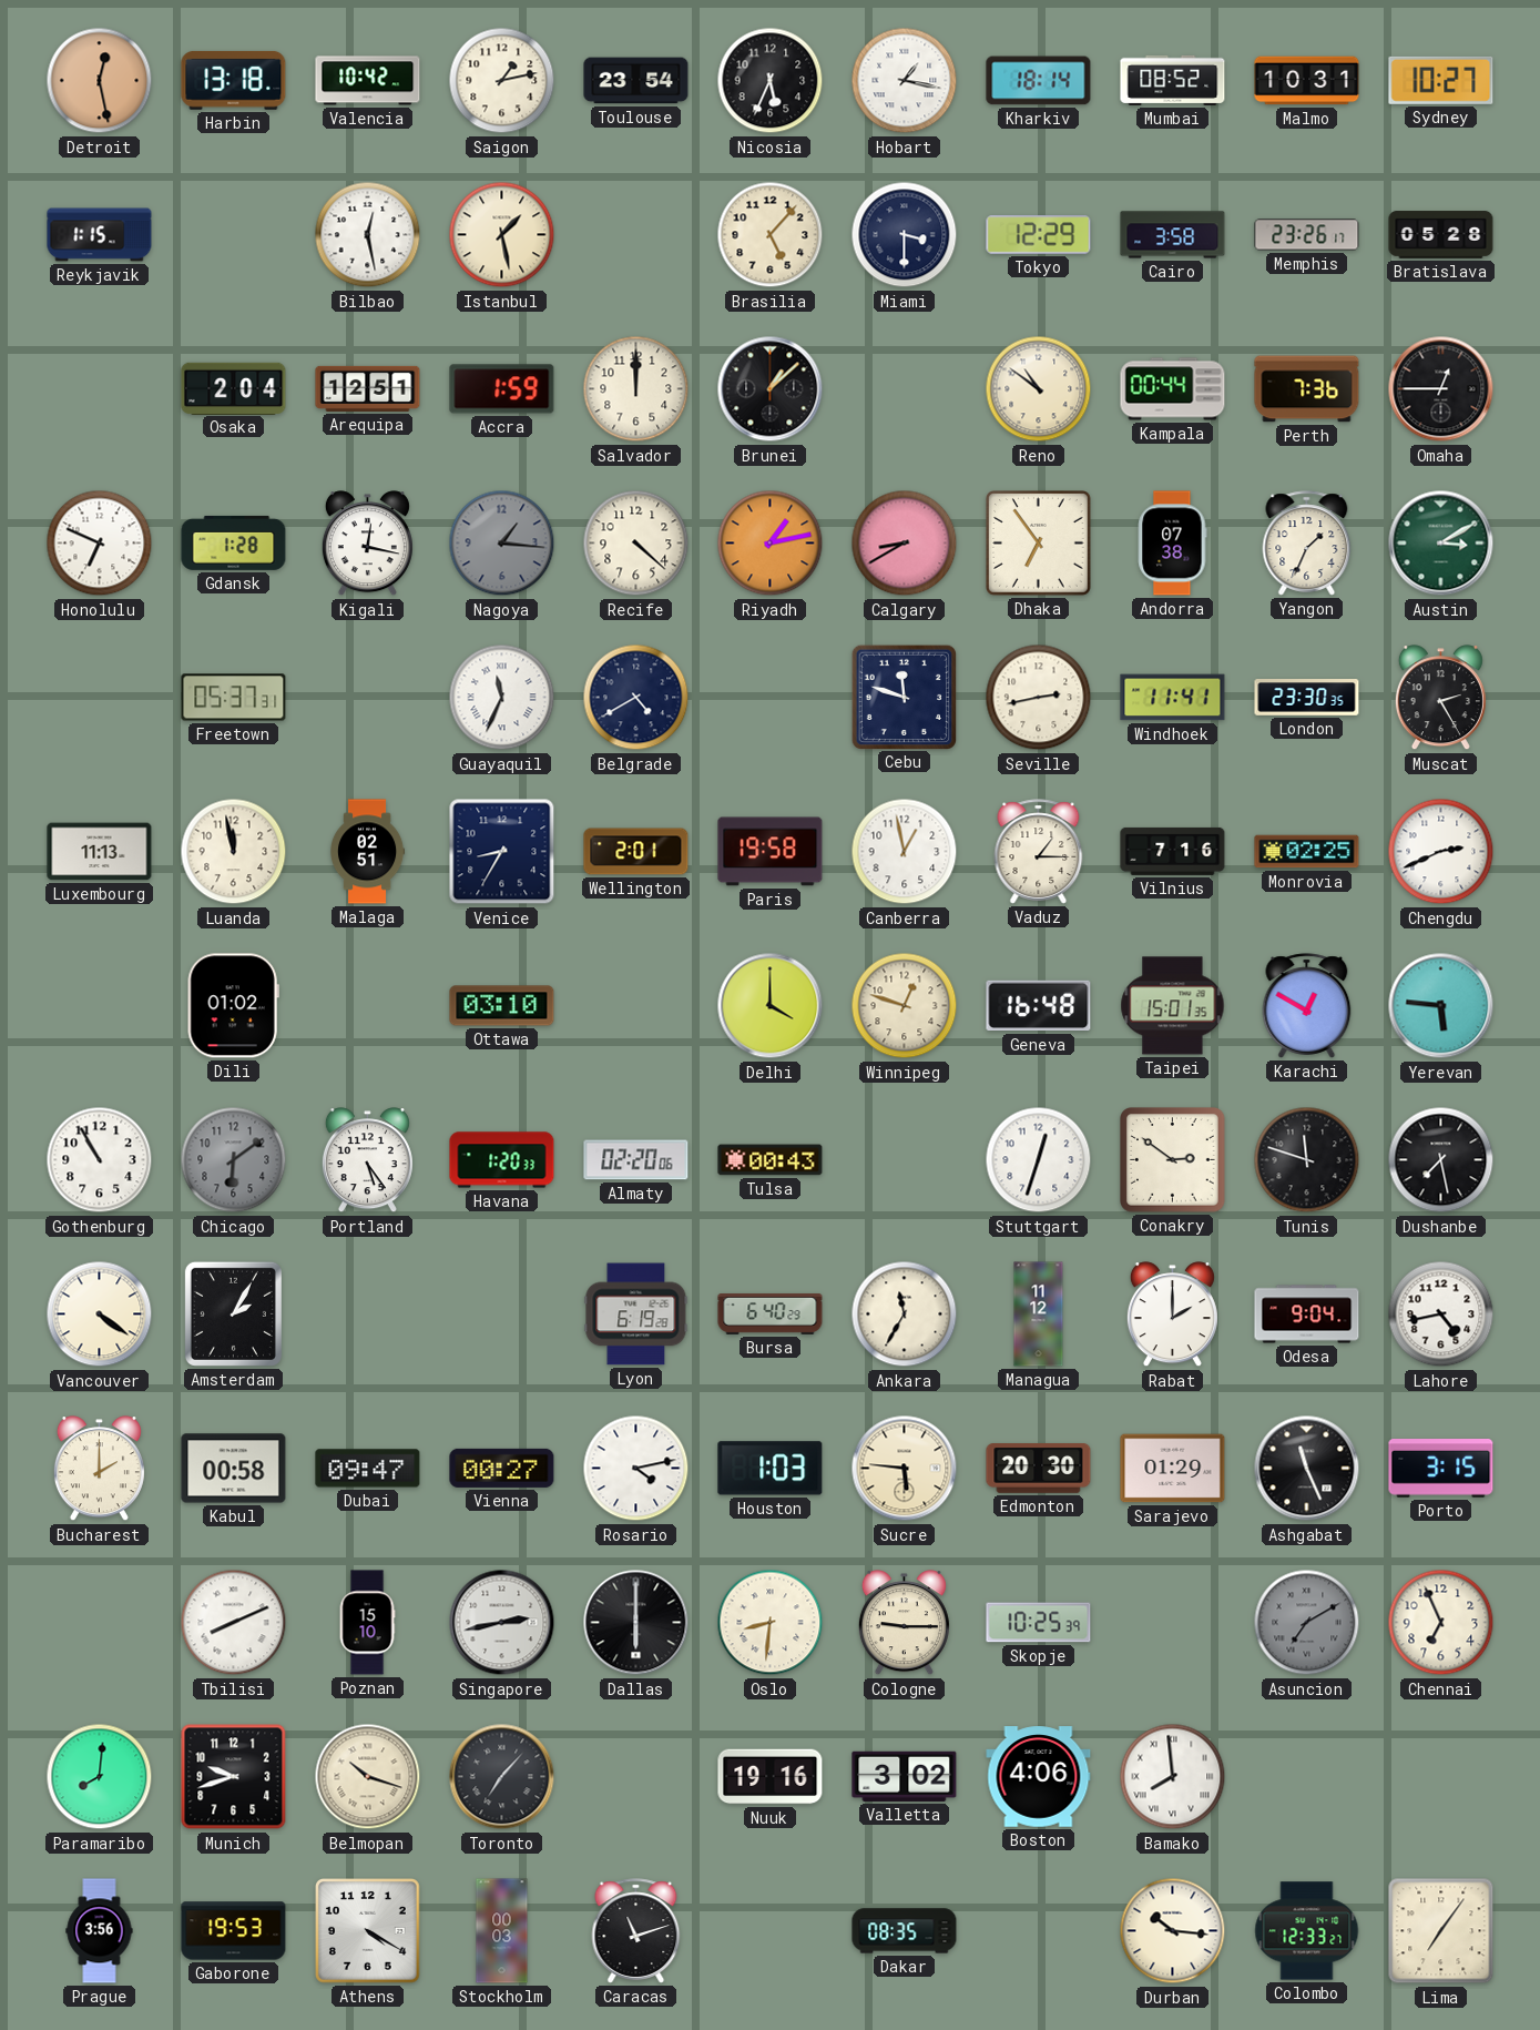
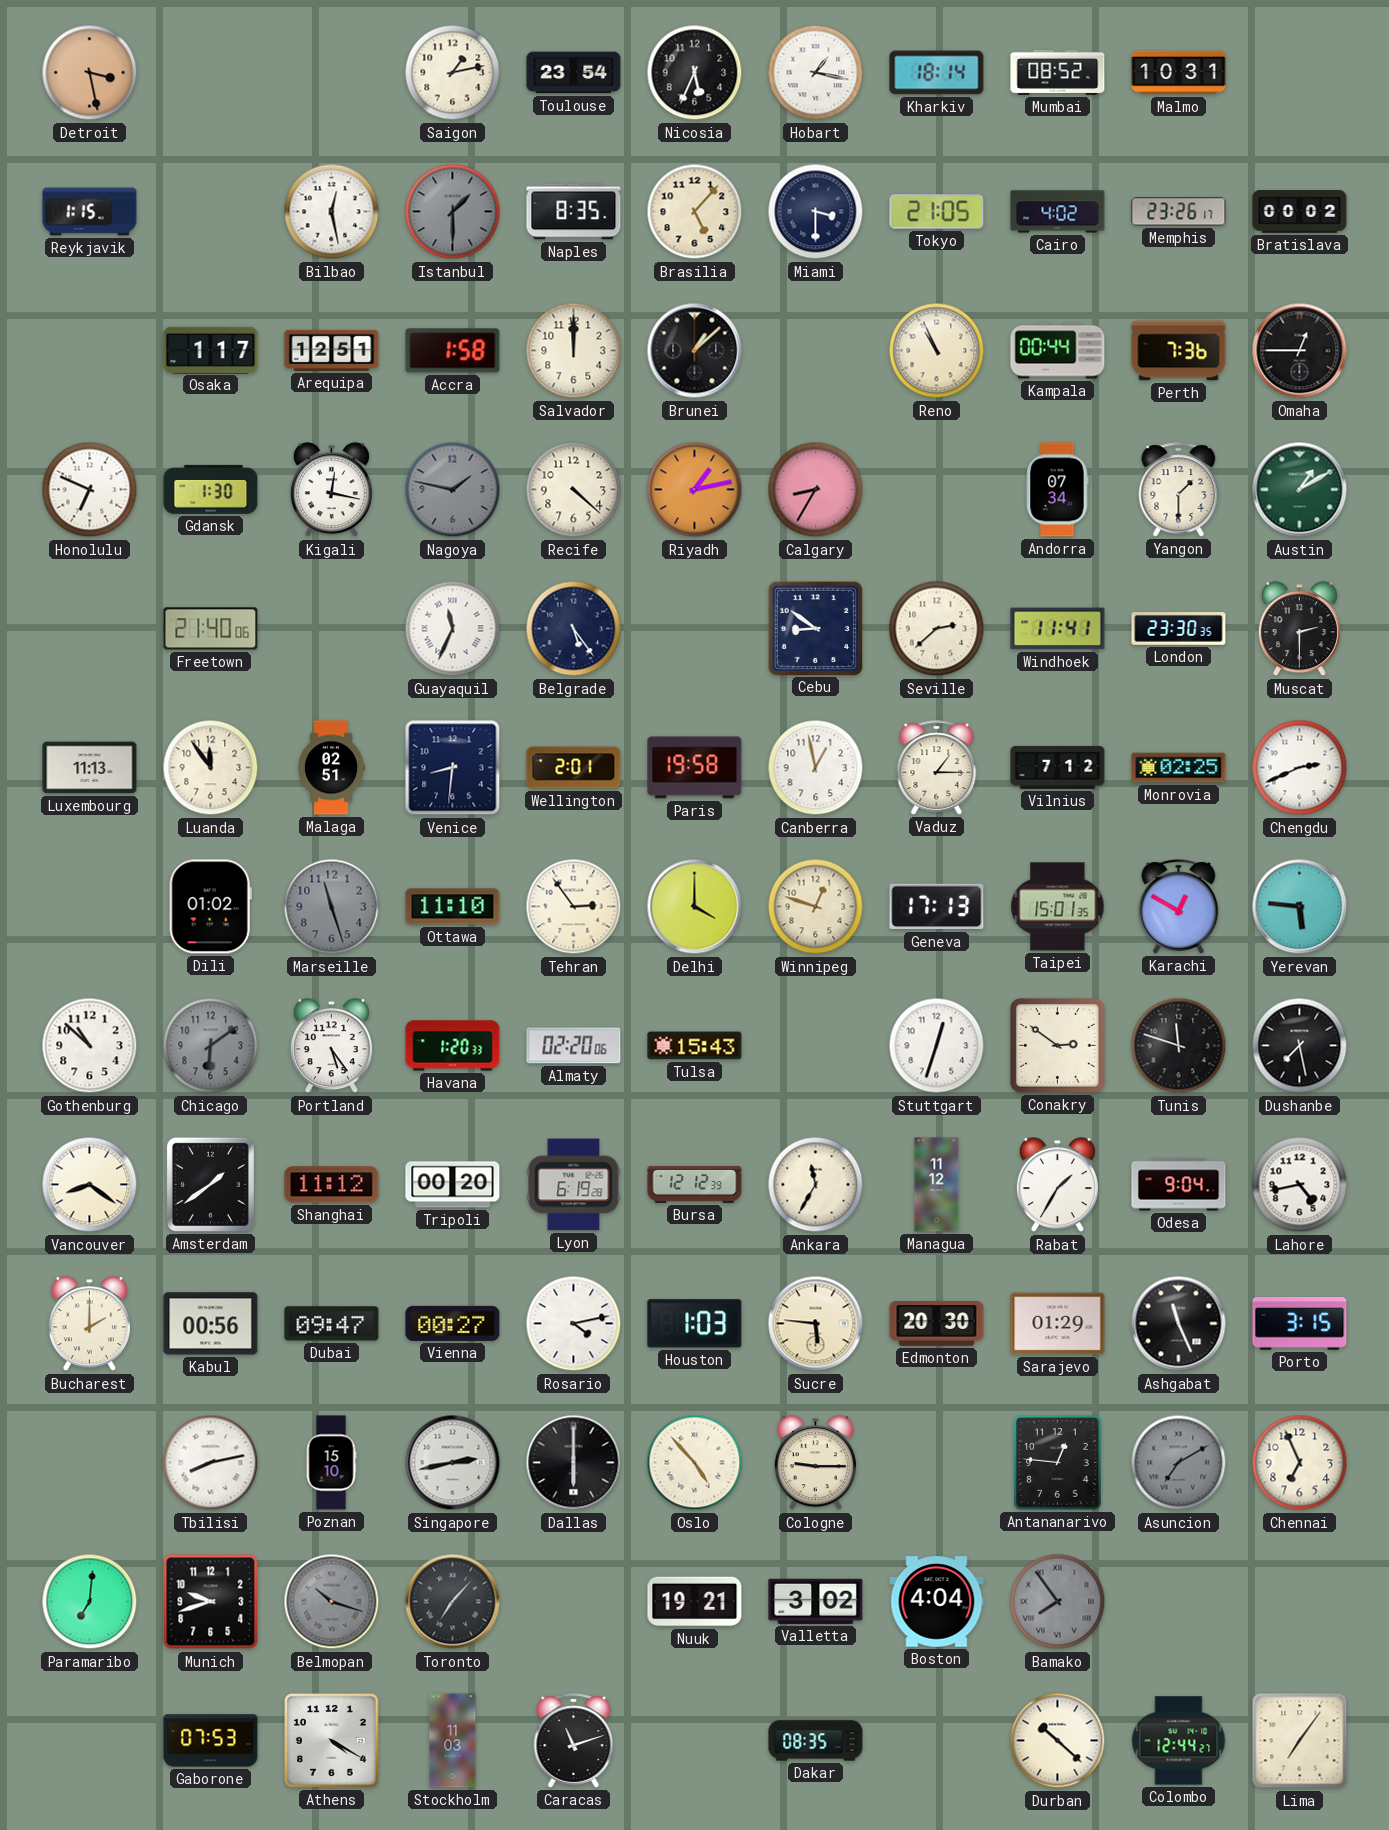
Detroit: 12:28 -> 3:28 (90, 73)
Harbin: 13:18 -> none (234, 80)
Valencia: 10:42 -> none (368, 81)
Sydney: 10:27 -> none (1441, 80)
Istanbul: 1:28 -> 1:30 (453, 212)
Istanbul dial: cream -> grey (453, 212)
Naples: none -> 8:35 (574, 212)
Tokyo: 12:29 -> 21:05 (937, 212)
Cairo: 3:58 -> 4:02 (1058, 212)
Bratislava: 05:28 -> 00:02 (1300, 212)
Osaka: 2:04 -> 1:17 (211, 350)
Accra: 1:59 -> 1:58 (453, 351)
Reno: 10:51 -> 10:56 (937, 351)
Gdansk: 1:28 -> 1:30 (211, 489)
Nagoya: 1:16 -> 1:47 (453, 490)
Calgary: 8:40 -> 8:35 (816, 490)
Dhaka: 6:54 -> none (1039, 544)
Andorra: 07:38 -> 07:34 (1057, 490)
Yangon: 1:34 -> 1:30 (1179, 490)
Austin: 3:10 -> 1:10 (1300, 490)
Freetown: 05:37 -> 21:40 (211, 629)
Belgrade: 4:40 -> 5:24 (574, 629)
Cebu: 11:48 -> 8:51 (815, 628)
Seville: 2:43 -> 2:38 (937, 629)
Muscat: 2:25 -> 2:30 (1299, 629)
Luanda: 11:58 -> 11:54 (211, 768)
Venice: 8:35 -> 8:31 (453, 768)
Vilnius: 7:16 -> 7:12 (1058, 767)
Marseille: none -> 11:27 (332, 907)
Ottawa: 03:10 -> 11:10 (453, 907)
Tehran: none -> 2:54 (574, 907)
Geneva: 16:48 -> 17:13 (937, 907)
Gothenburg: 10:55 -> 10:52 (90, 1046)
Tulsa: 00:43 -> 15:43 (695, 1046)
Vancouver: 4:21 -> 8:21 (90, 1185)
Amsterdam: 2:05 -> 1:39 (210, 1184)
Shanghai: none -> 11:12 (332, 1185)
Tripoli: none -> 00:20 (453, 1185)
Bursa: 6:40 -> 12:12 (695, 1184)
Rabat: 2:00 -> 1:35 (1057, 1185)
Kabul: 00:58 -> 00:56 (211, 1324)
Tbilisi: 8:11 -> 8:13 (211, 1463)
Oslo: 8:31 -> 4:53 (695, 1463)
Skopje: 10:25 -> none (1039, 1623)
Antananarivo: none -> 12:46 (1057, 1462)
Paramaribo: 8:01 -> 7:01 (90, 1602)
Belmopan dial: cream -> grey (332, 1602)
Nuuk: 19:16 -> 19:21 (695, 1602)
Boston: 4:06 -> 4:04 (937, 1602)
Bamako: 7:59 -> 7:54 (1058, 1602)
Bamako dial: white -> grey (1058, 1602)
Prague: 3:56 -> none (100, 1931)
Gaborone: 19:53 -> 07:53 (211, 1741)
Stockholm: 00:03 -> 11:03 (453, 1741)
Durban: 10:16 -> 10:22 (1058, 1741)
Colombo: 12:33 -> 12:44 (1179, 1741)
